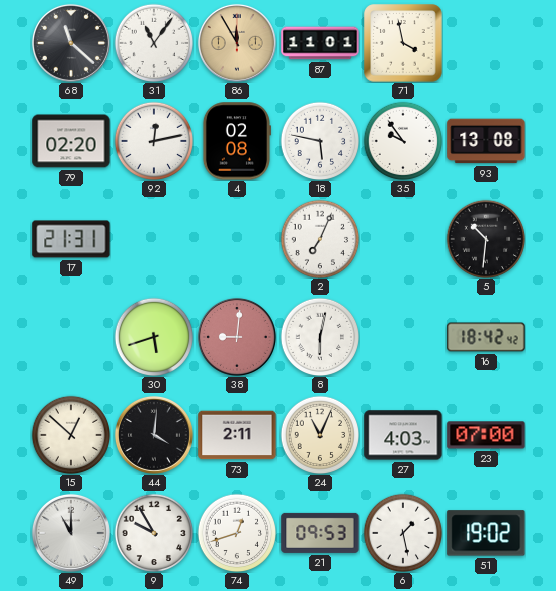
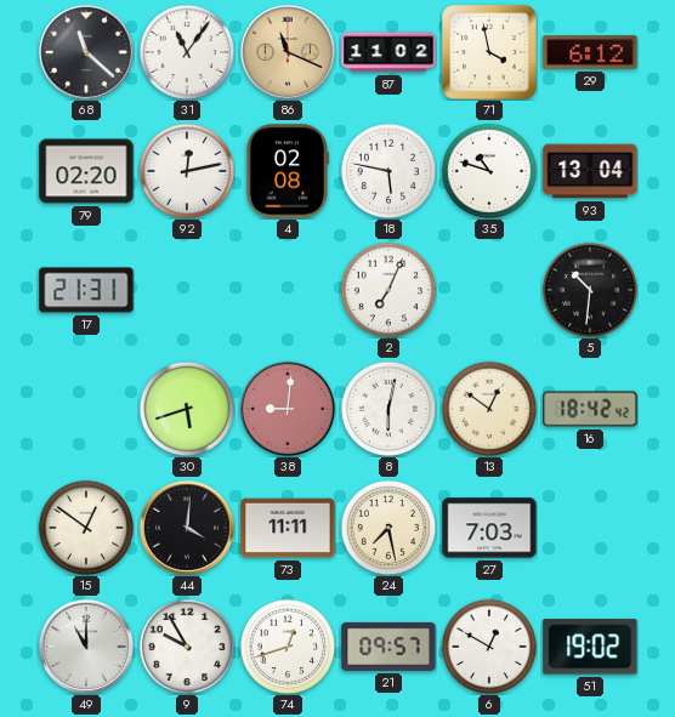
86: 11:55 -> 11:19 (288, 52)
87: 11:01 -> 11:02 (388, 52)
29: none -> 6:12 (590, 52)
35: 9:54 -> 10:48 (489, 171)
93: 13:08 -> 13:04 (590, 171)
13: none -> 12:51 (489, 409)
15: 12:52 -> 12:51 (86, 528)
73: 2:11 -> 11:11 (288, 528)
24: 11:04 -> 7:28 (388, 528)
27: 4:03 -> 7:03 (489, 528)
23: 07:00 -> none (486, 435)
21: 09:53 -> 09:57 (388, 647)
6: 1:28 -> 12:50 (489, 647)
